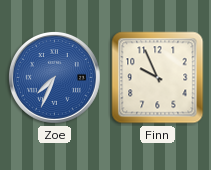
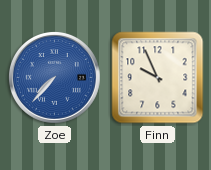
Zoe: 7:34 -> 7:37 (54, 77)
